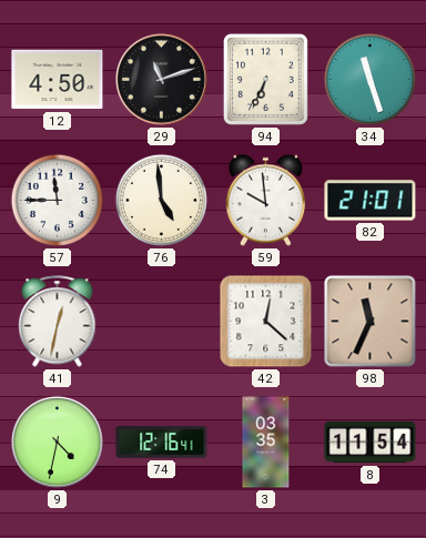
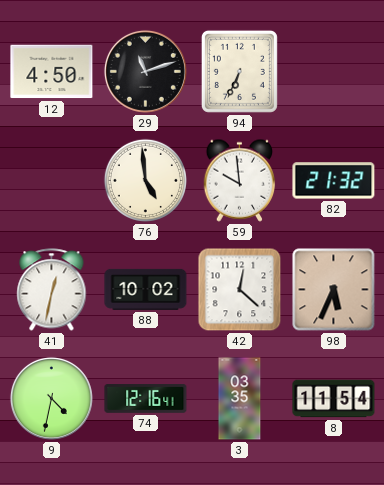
34: 11:27 -> none (369, 79)
57: 11:45 -> none (57, 200)
82: 21:01 -> 21:32 (334, 181)
88: none -> 10:02 (146, 289)
98: 11:34 -> 5:34 (334, 290)
